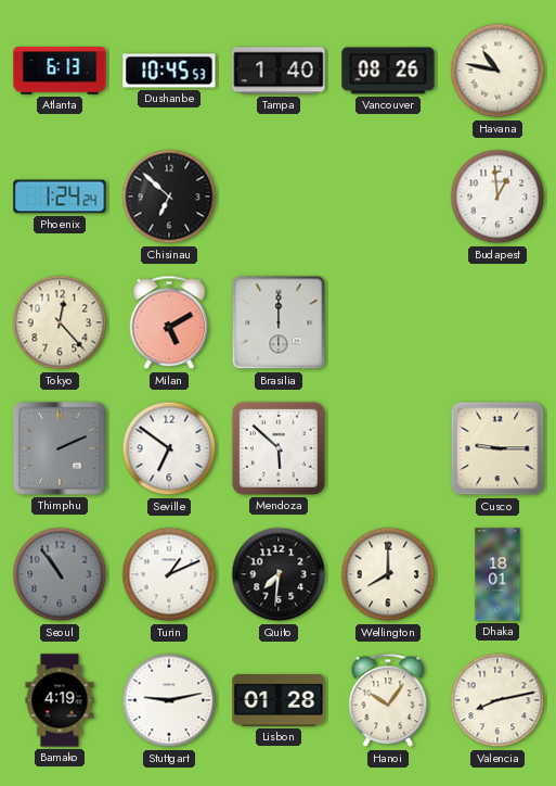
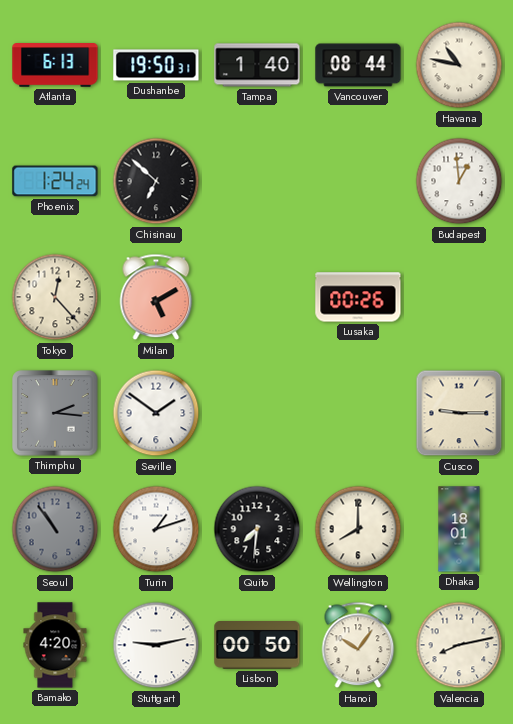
Dushanbe: 10:45 -> 19:50 (156, 65)
Vancouver: 08:26 -> 08:44 (358, 65)
Brasilia: 12:00 -> none (279, 322)
Lusaka: none -> 00:26 (358, 297)
Thimphu: 2:11 -> 2:16 (55, 413)
Seville: 6:51 -> 1:51 (156, 413)
Mendoza: 5:52 -> none (279, 448)
Turin: 1:11 -> 1:12 (156, 529)
Bamako: 4:19 -> 4:20 (55, 645)
Lisbon: 01:28 -> 00:50 (257, 646)
